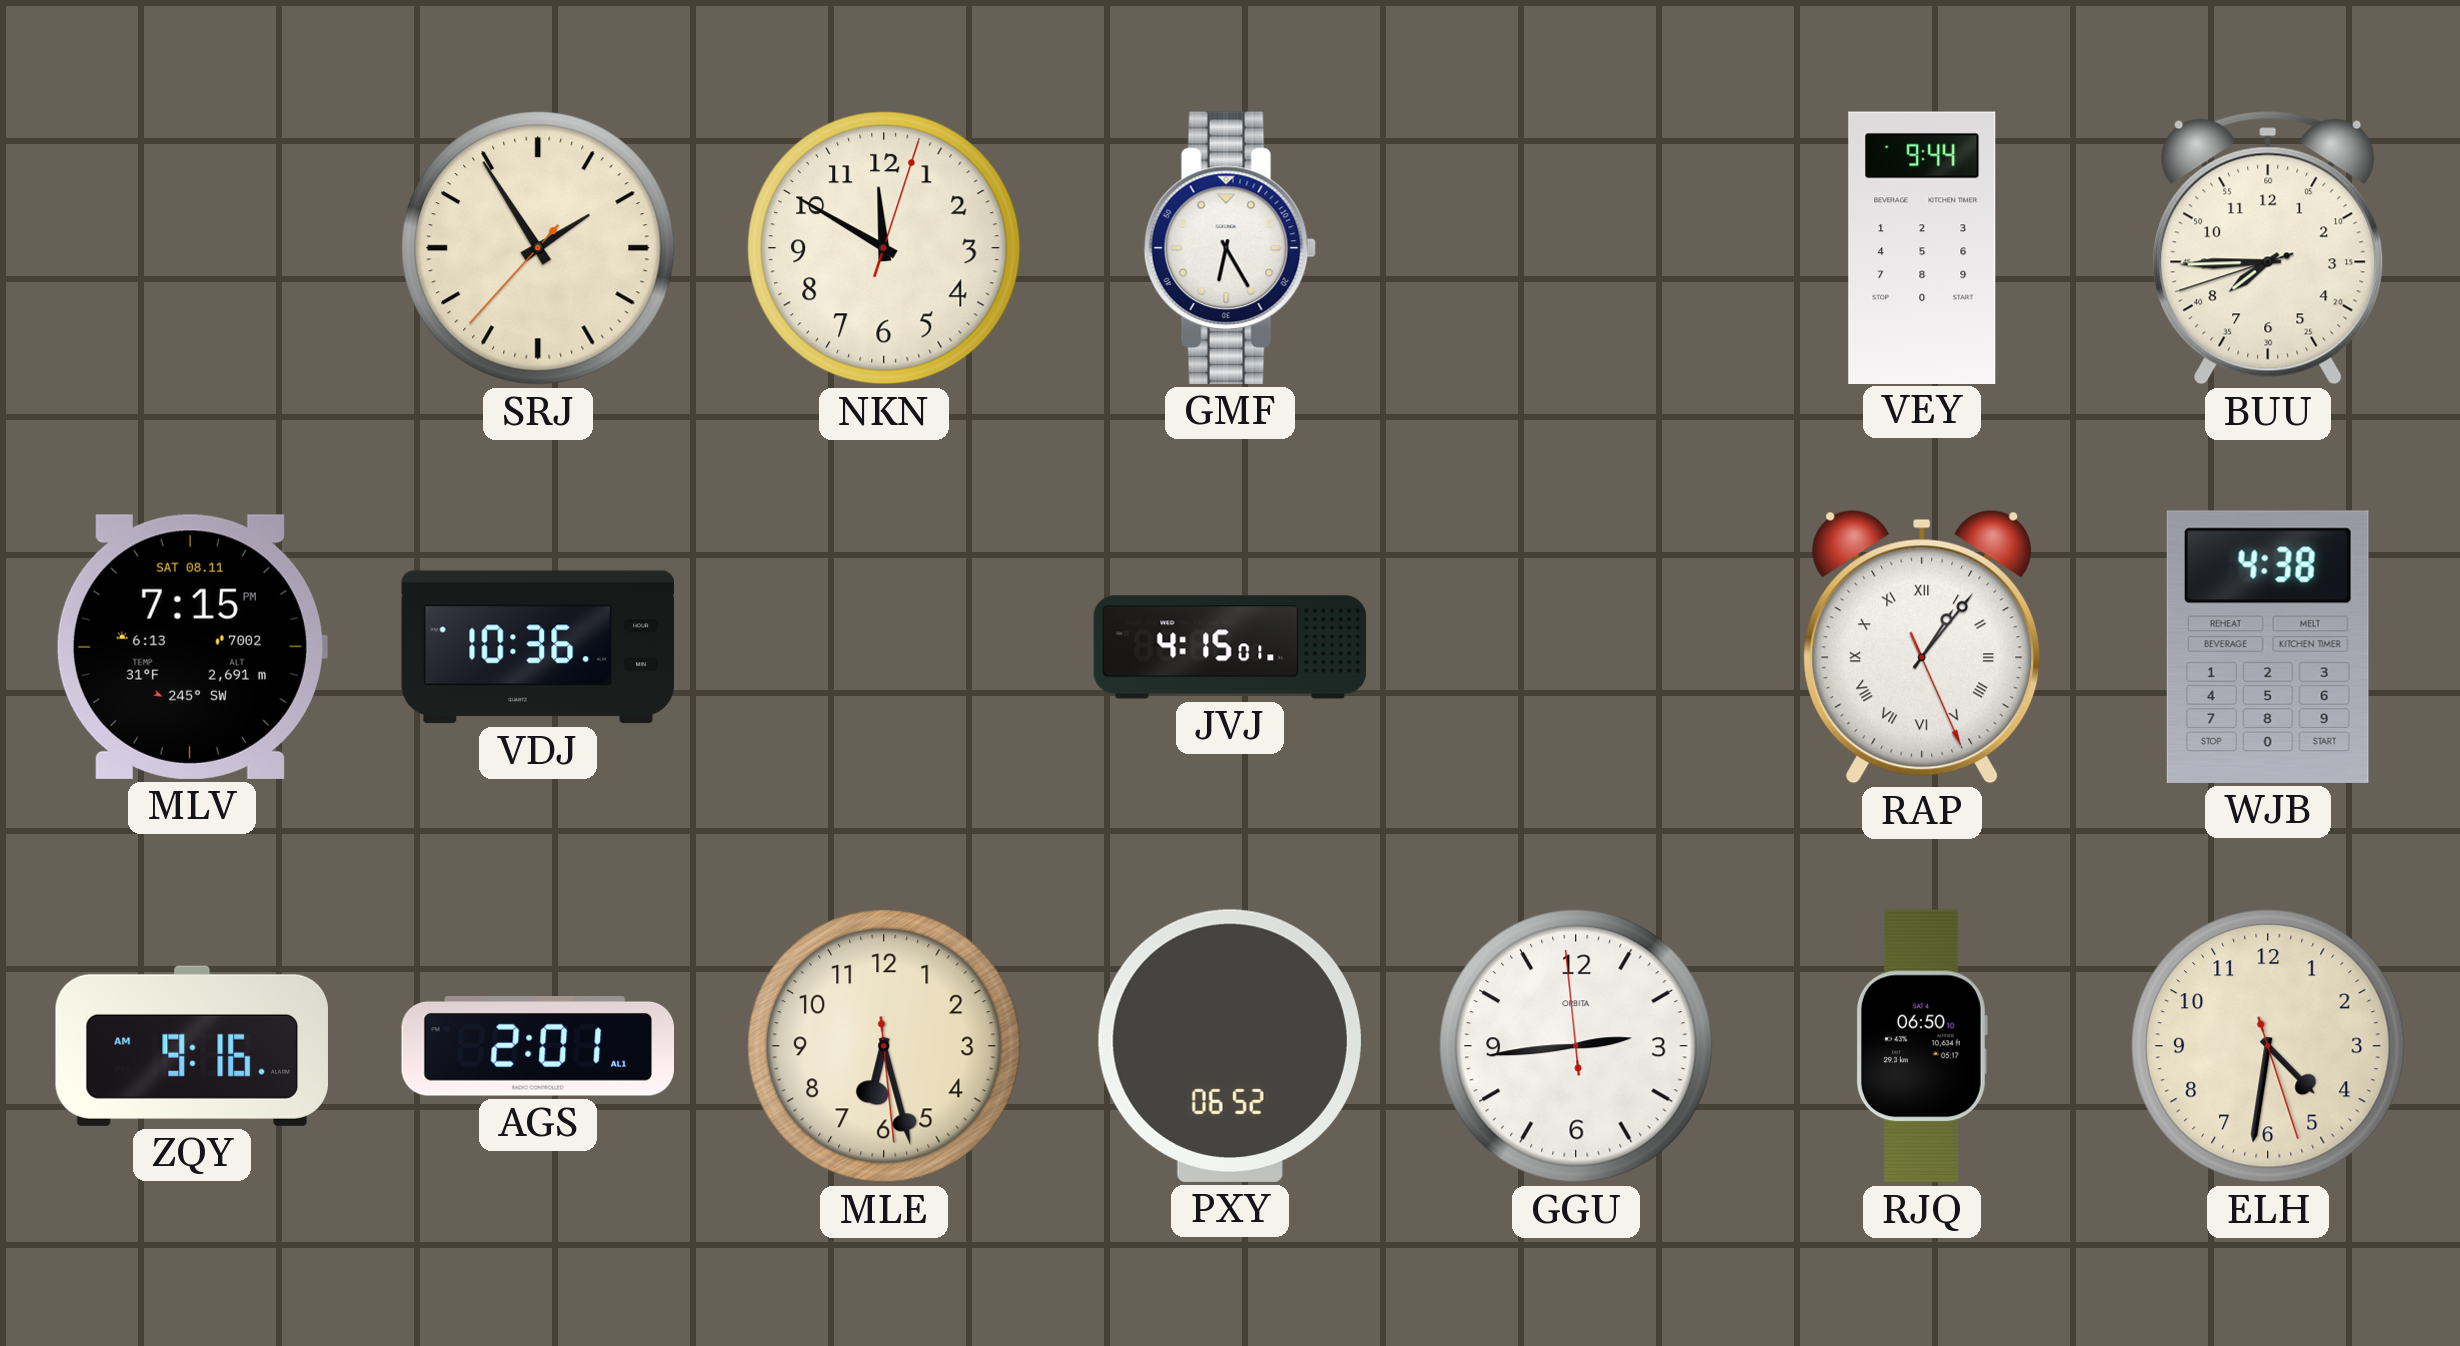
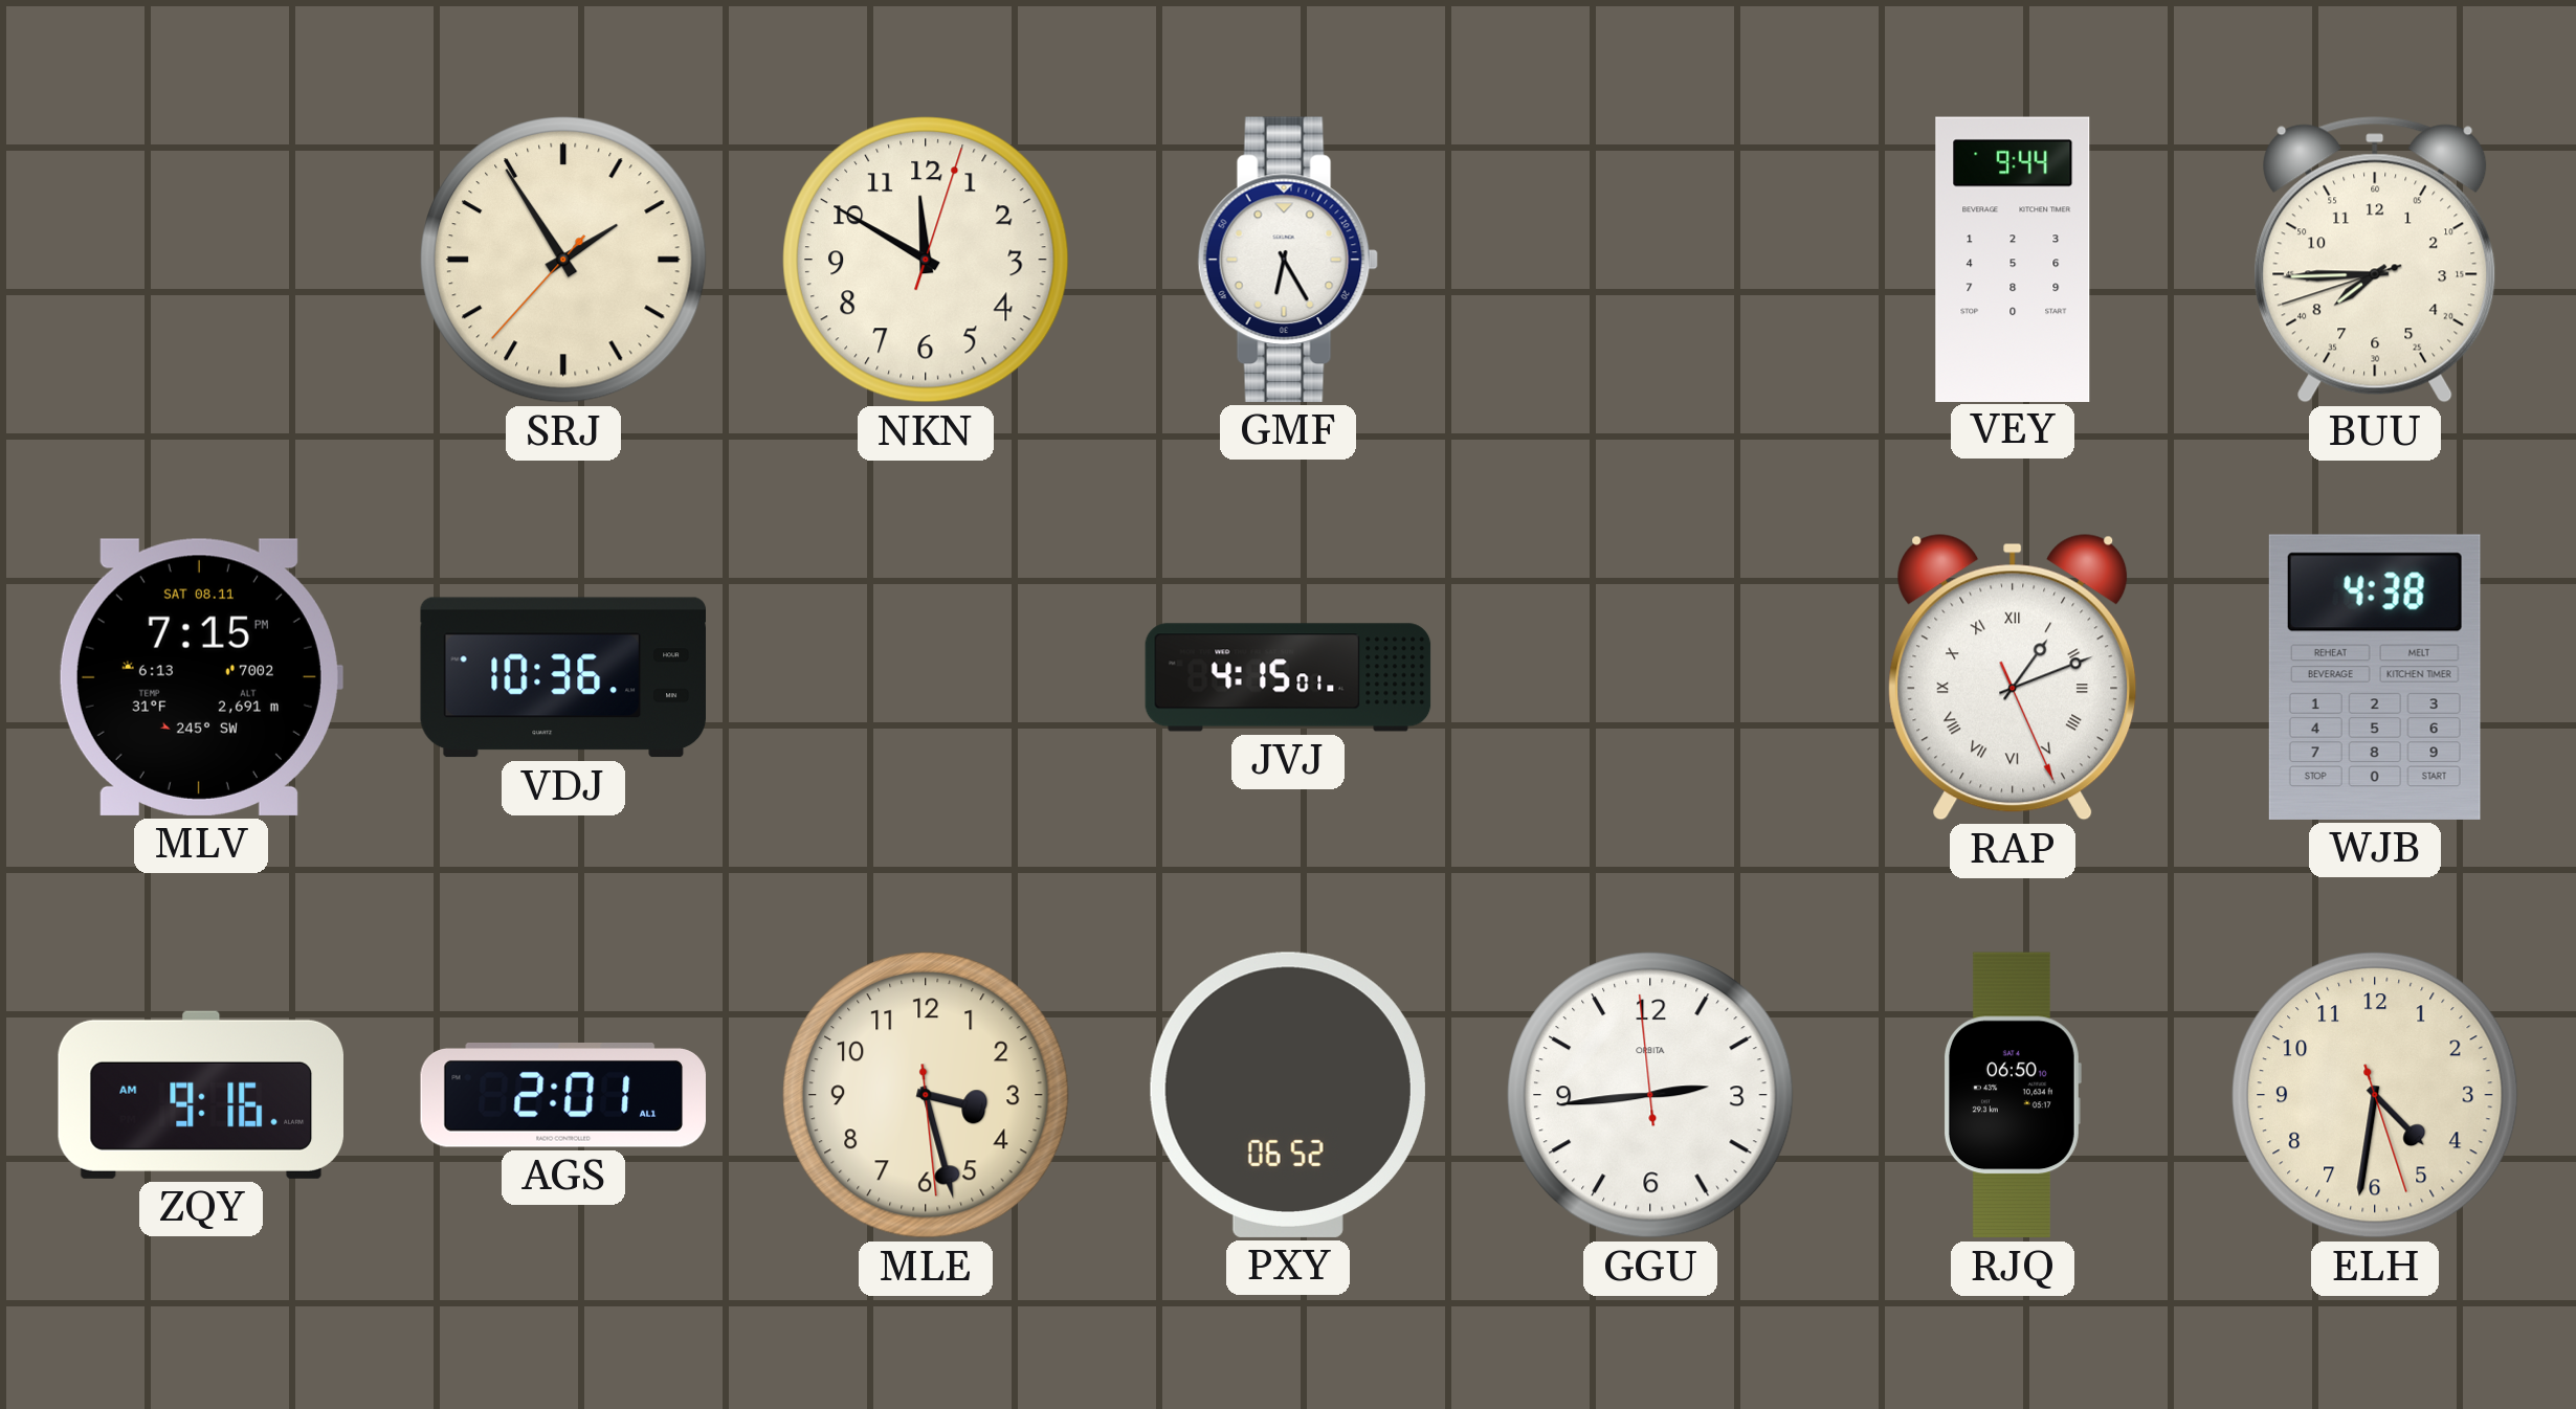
RAP: 1:06 -> 1:11 (2013, 677)
MLE: 6:27 -> 3:27 (927, 1096)
